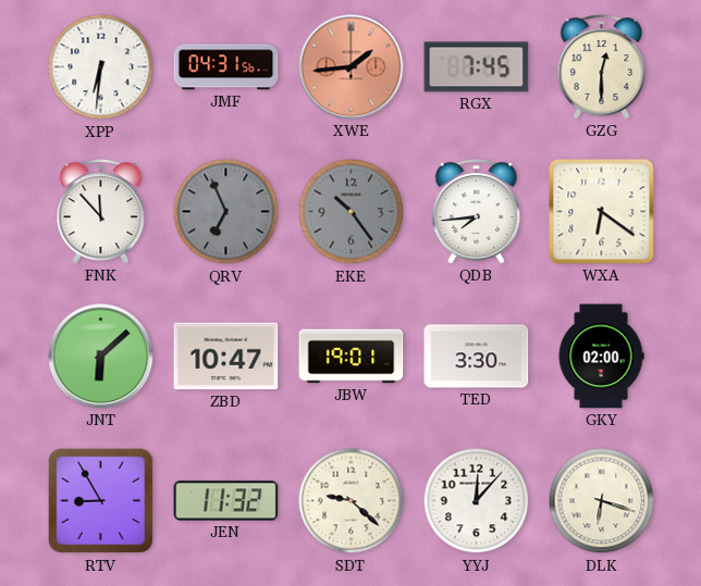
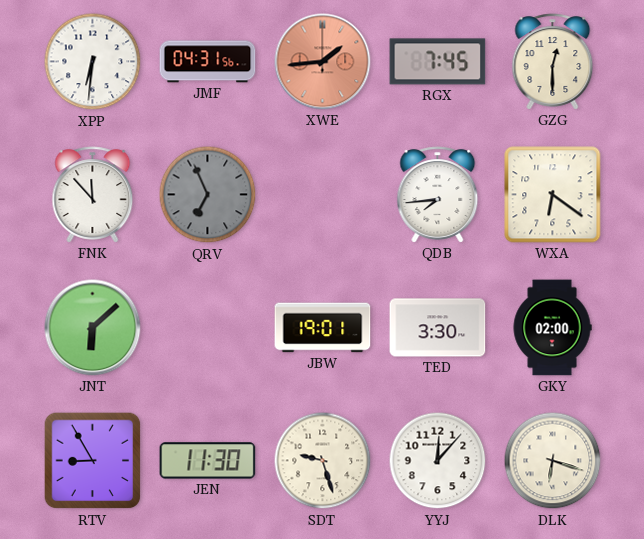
EKE: 10:24 -> none (352, 212)
ZBD: 10:47 -> none (226, 357)
JEN: 11:32 -> 11:30 (208, 461)
SDT: 9:22 -> 9:27 (323, 461)
